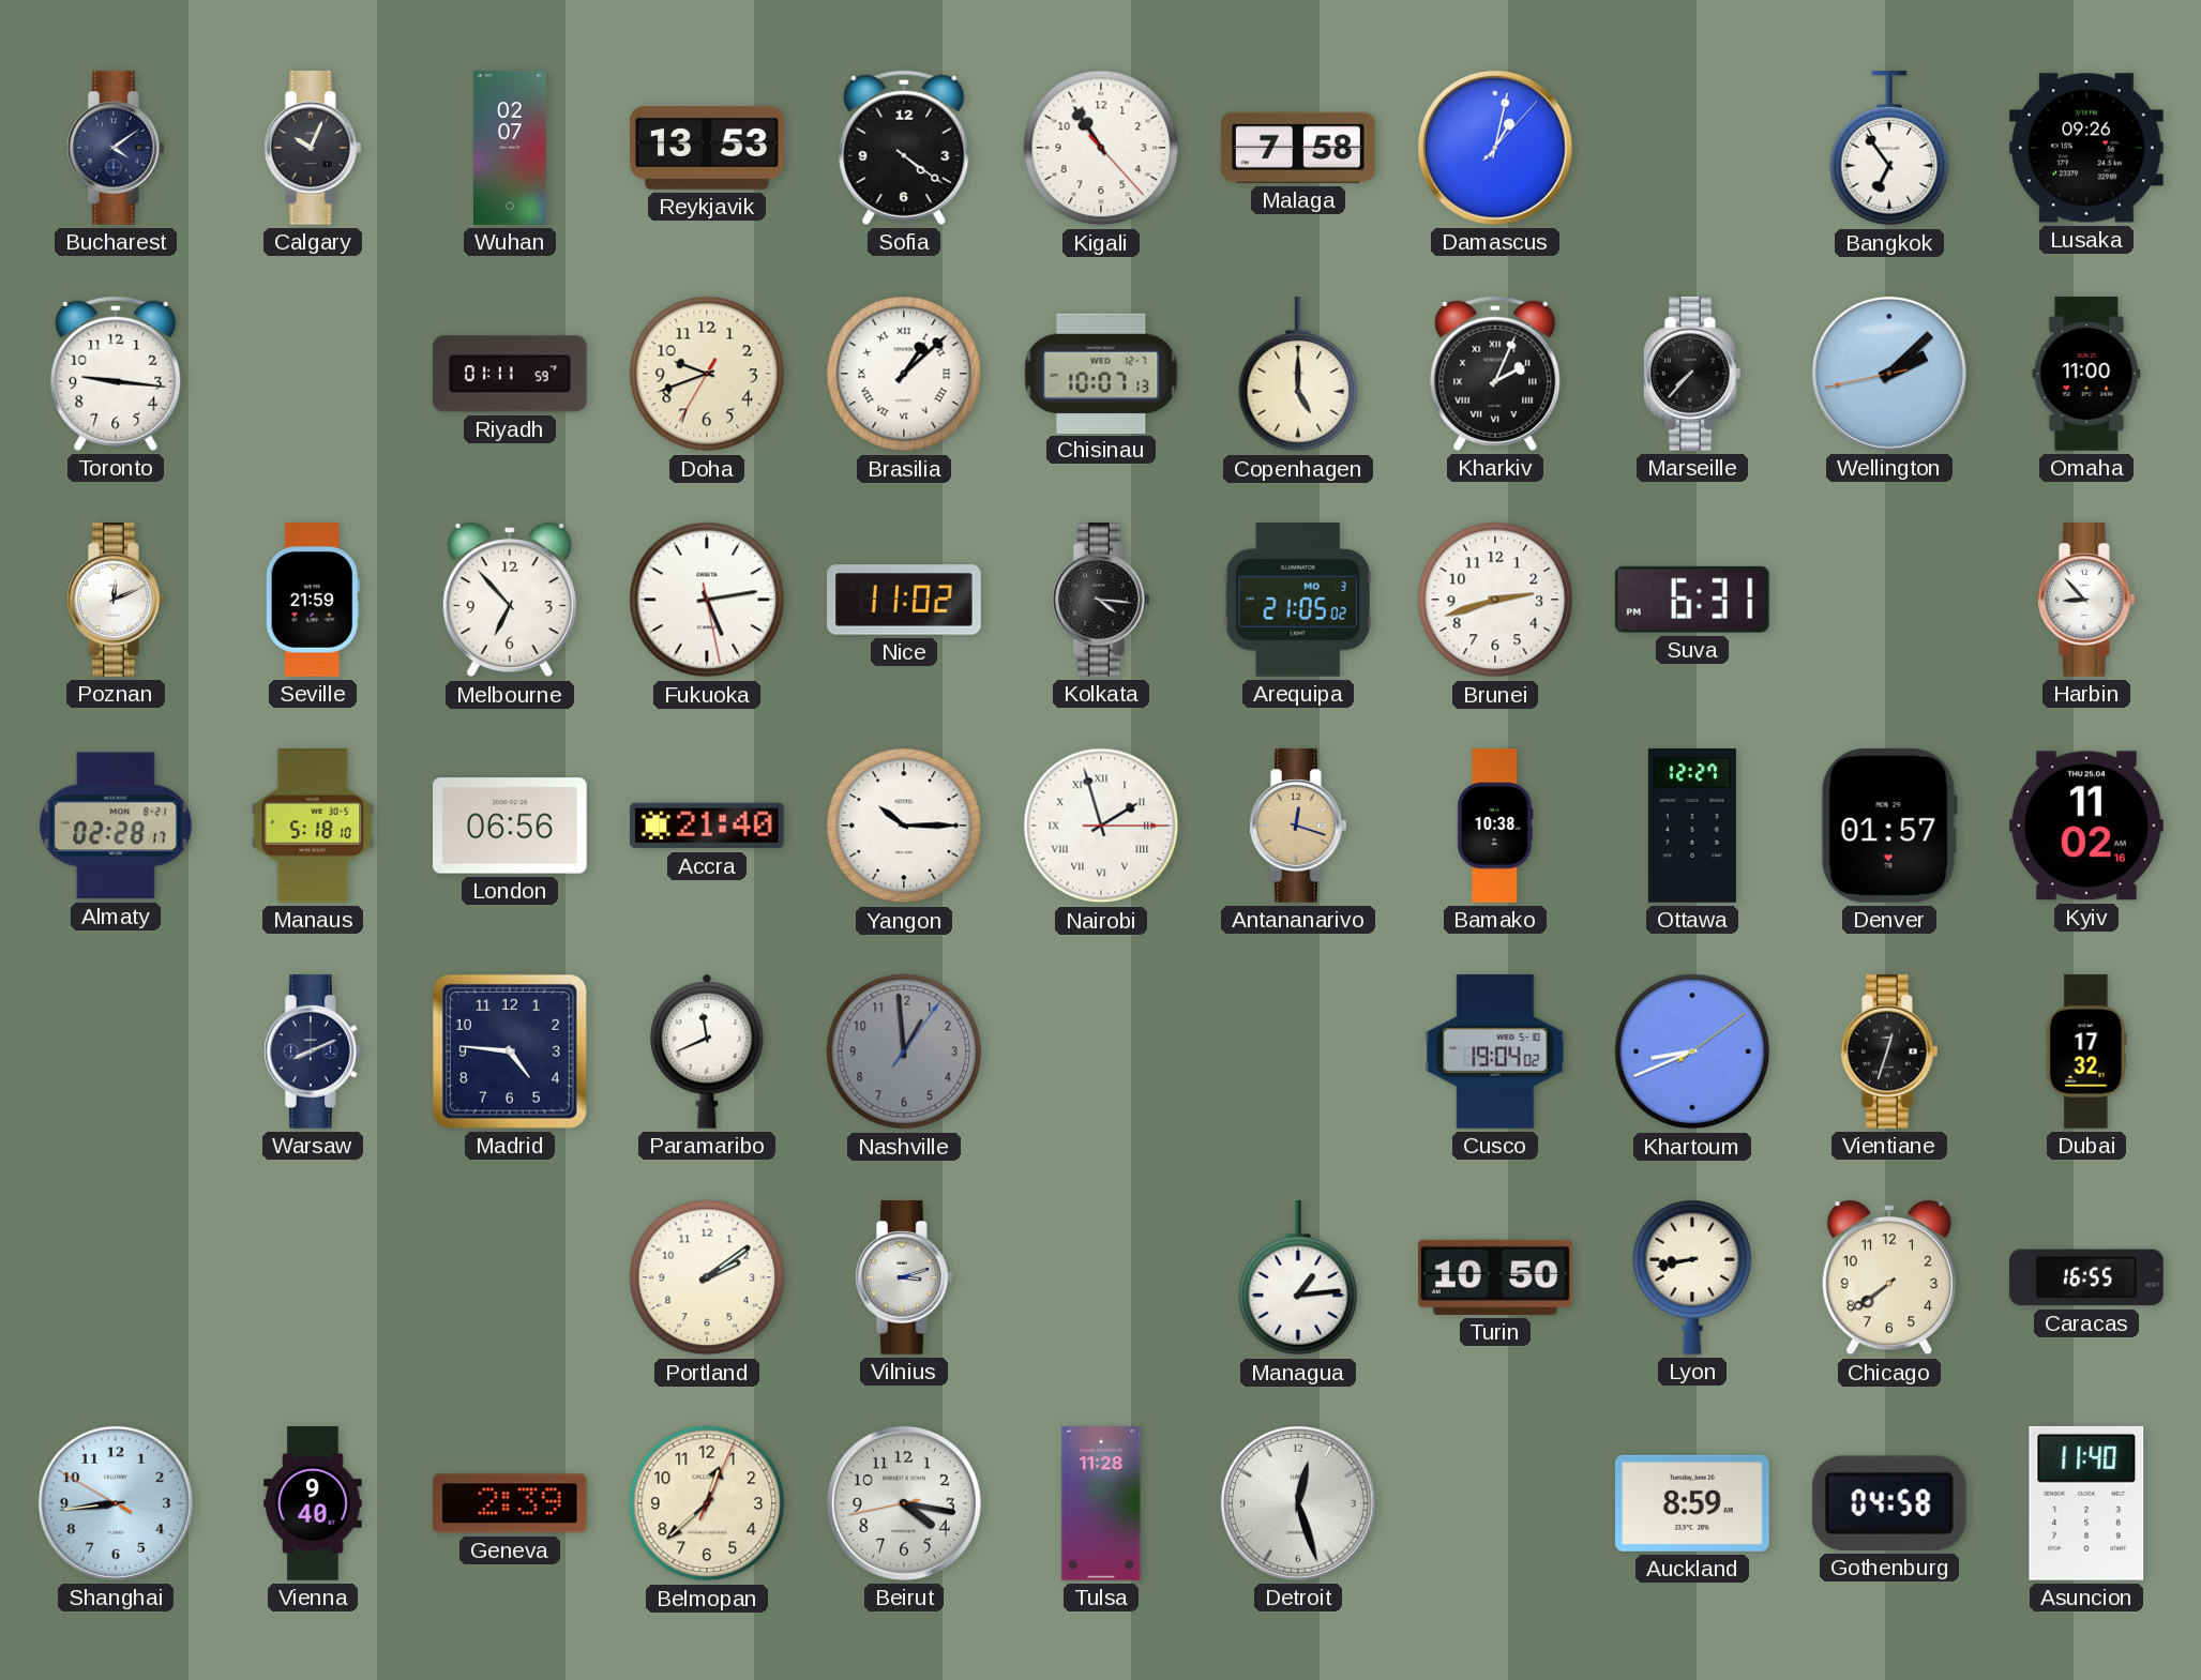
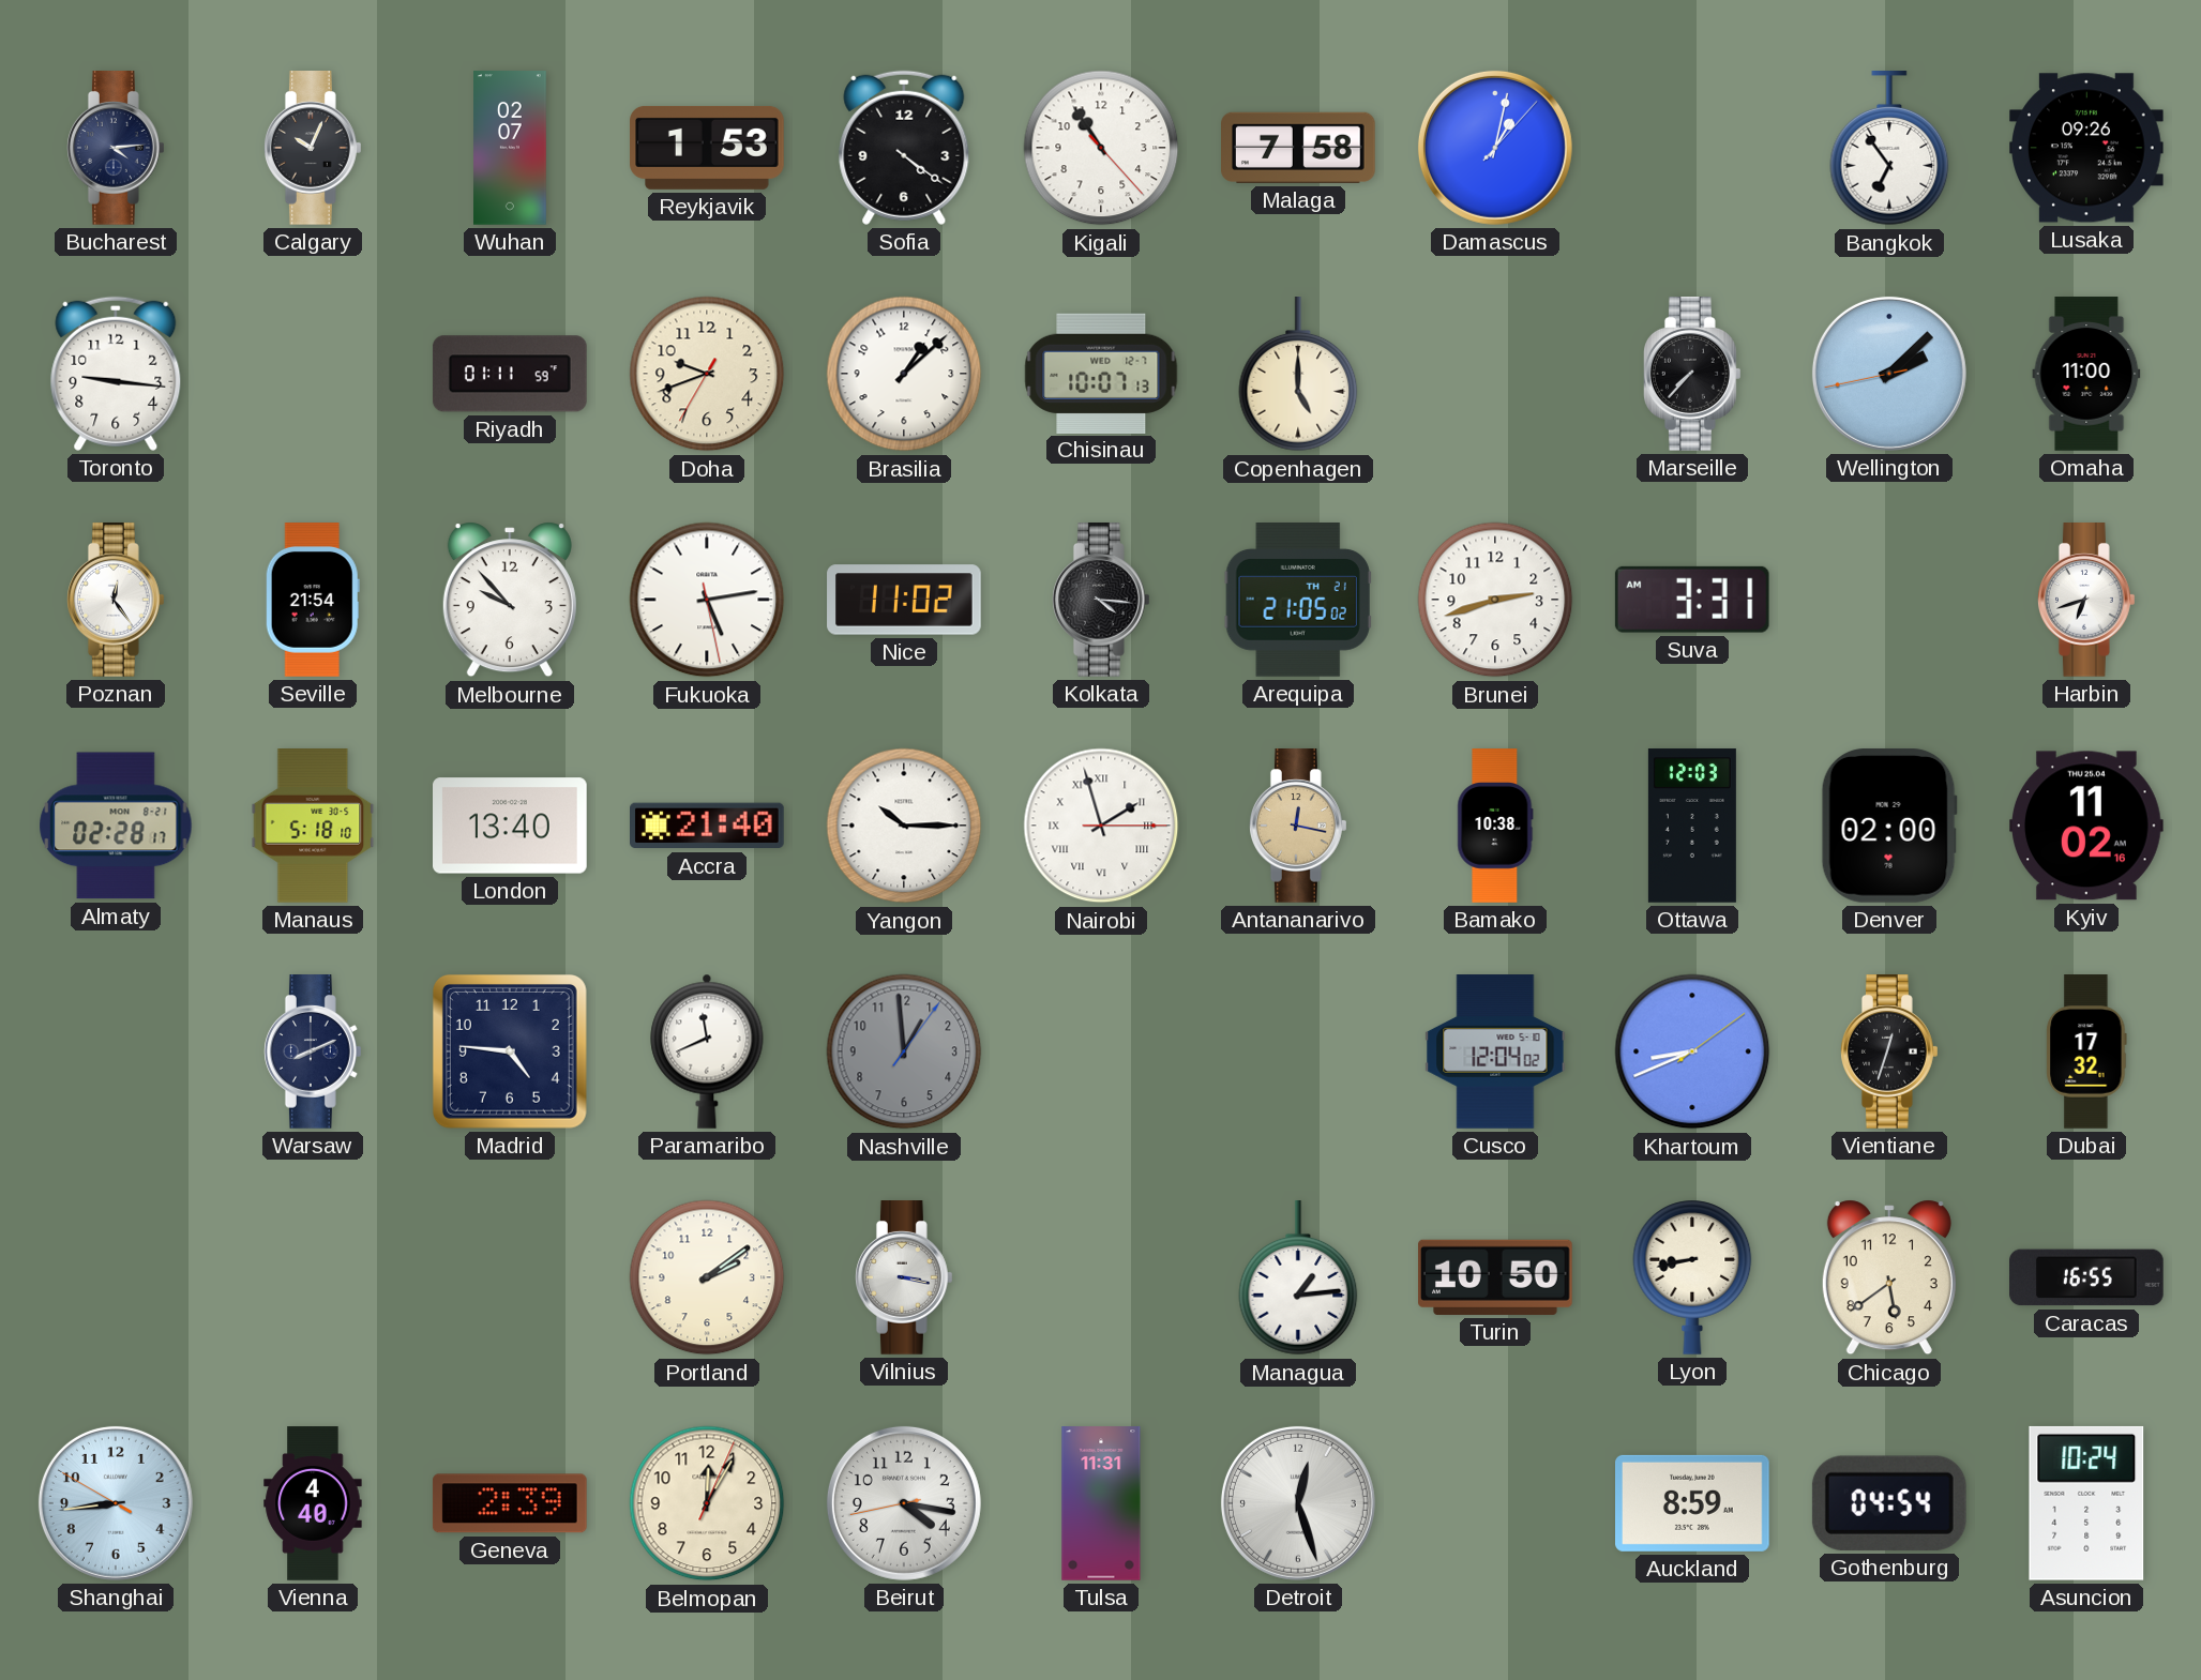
Bucharest: 4:09 -> 4:14 (117, 148)
Reykjavik: 13:53 -> 1:53 (707, 148)
Brasilia numerals: Roman -> Arabic (904, 374)
Kharkiv: 2:04 -> none (1495, 374)
Poznan: 12:11 -> 12:24 (117, 600)
Seville: 21:59 -> 21:54 (313, 600)
Melbourne: 6:53 -> 9:53 (510, 600)
Arequipa date: MO 3 -> TH 21 (1298, 601)
Suva: 6:31 -> 3:31 (1692, 600)
Harbin: 8:53 -> 6:42 (2087, 600)
London: 06:56 -> 13:40 (511, 826)
Antananarivo: 12:18 -> 12:17 (1299, 826)
Ottawa: 12:27 -> 12:03 (1692, 826)
Denver: 01:57 -> 02:00 (1889, 827)
Cusco: 19:04 -> 12:04 (1495, 1051)
Vilnius: 3:12 -> 3:17 (905, 1277)
Chicago: 7:39 -> 5:39 (1889, 1277)
Vienna: 9:40 -> 4:40 (313, 1503)
Belmopan: 12:38 -> 12:05 (707, 1503)
Tulsa: 11:28 -> 11:31 (1101, 1503)
Gothenburg: 04:58 -> 04:54 (1889, 1503)
Asuncion: 11:40 -> 10:24 (2086, 1503)
